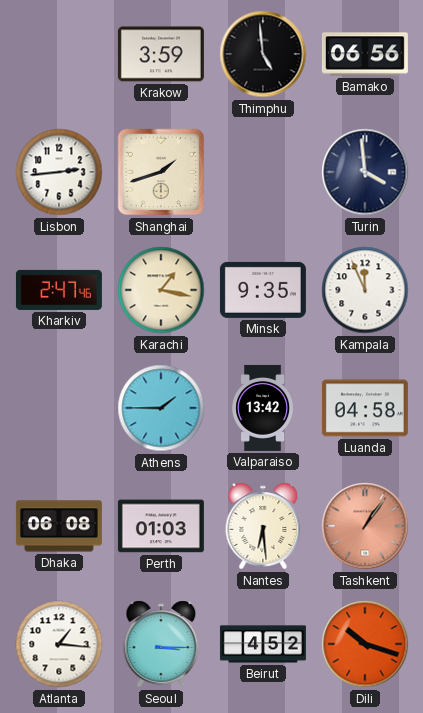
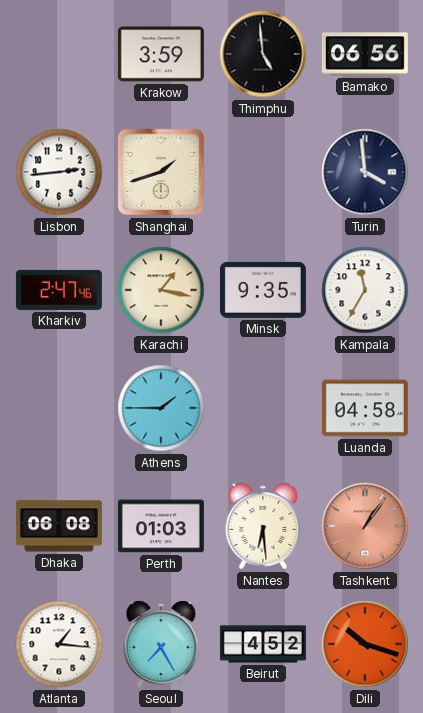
Kampala: 11:56 -> 11:35 (365, 290)
Valparaiso: 13:42 -> none (263, 408)
Seoul: 3:15 -> 7:25 (161, 644)
